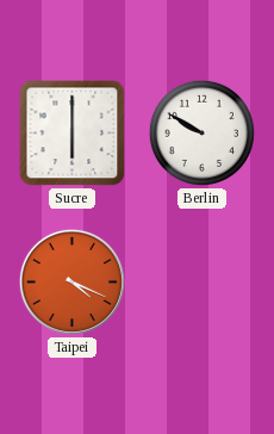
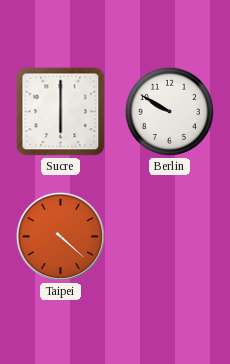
Taipei: 4:19 -> 4:22 (60, 236)
